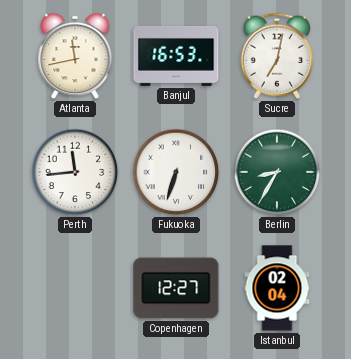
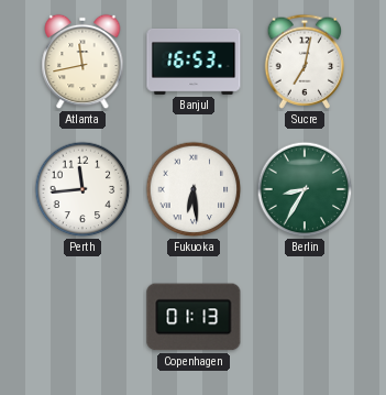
Fukuoka: 6:33 -> 6:29 (194, 189)
Copenhagen: 12:27 -> 01:13 (194, 317)
Istanbul: 02:04 -> none (277, 288)
